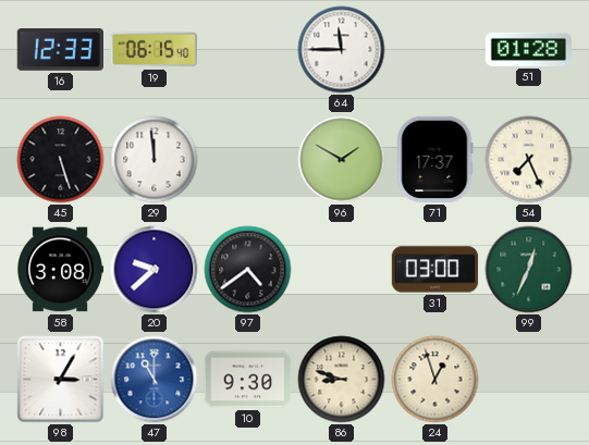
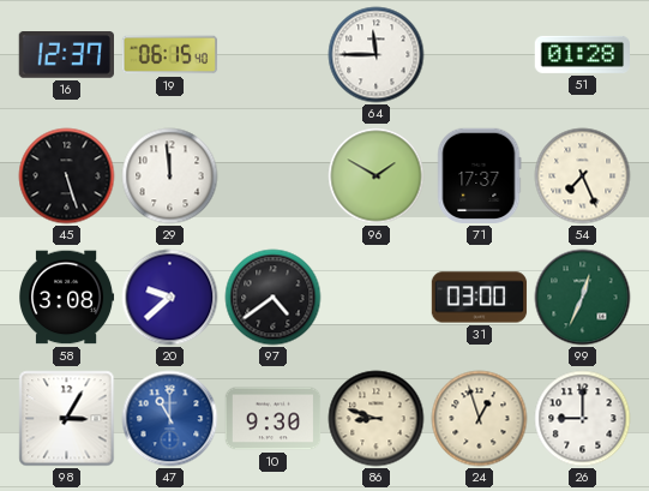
16: 12:33 -> 12:37 (66, 55)
26: none -> 9:00 (583, 419)
